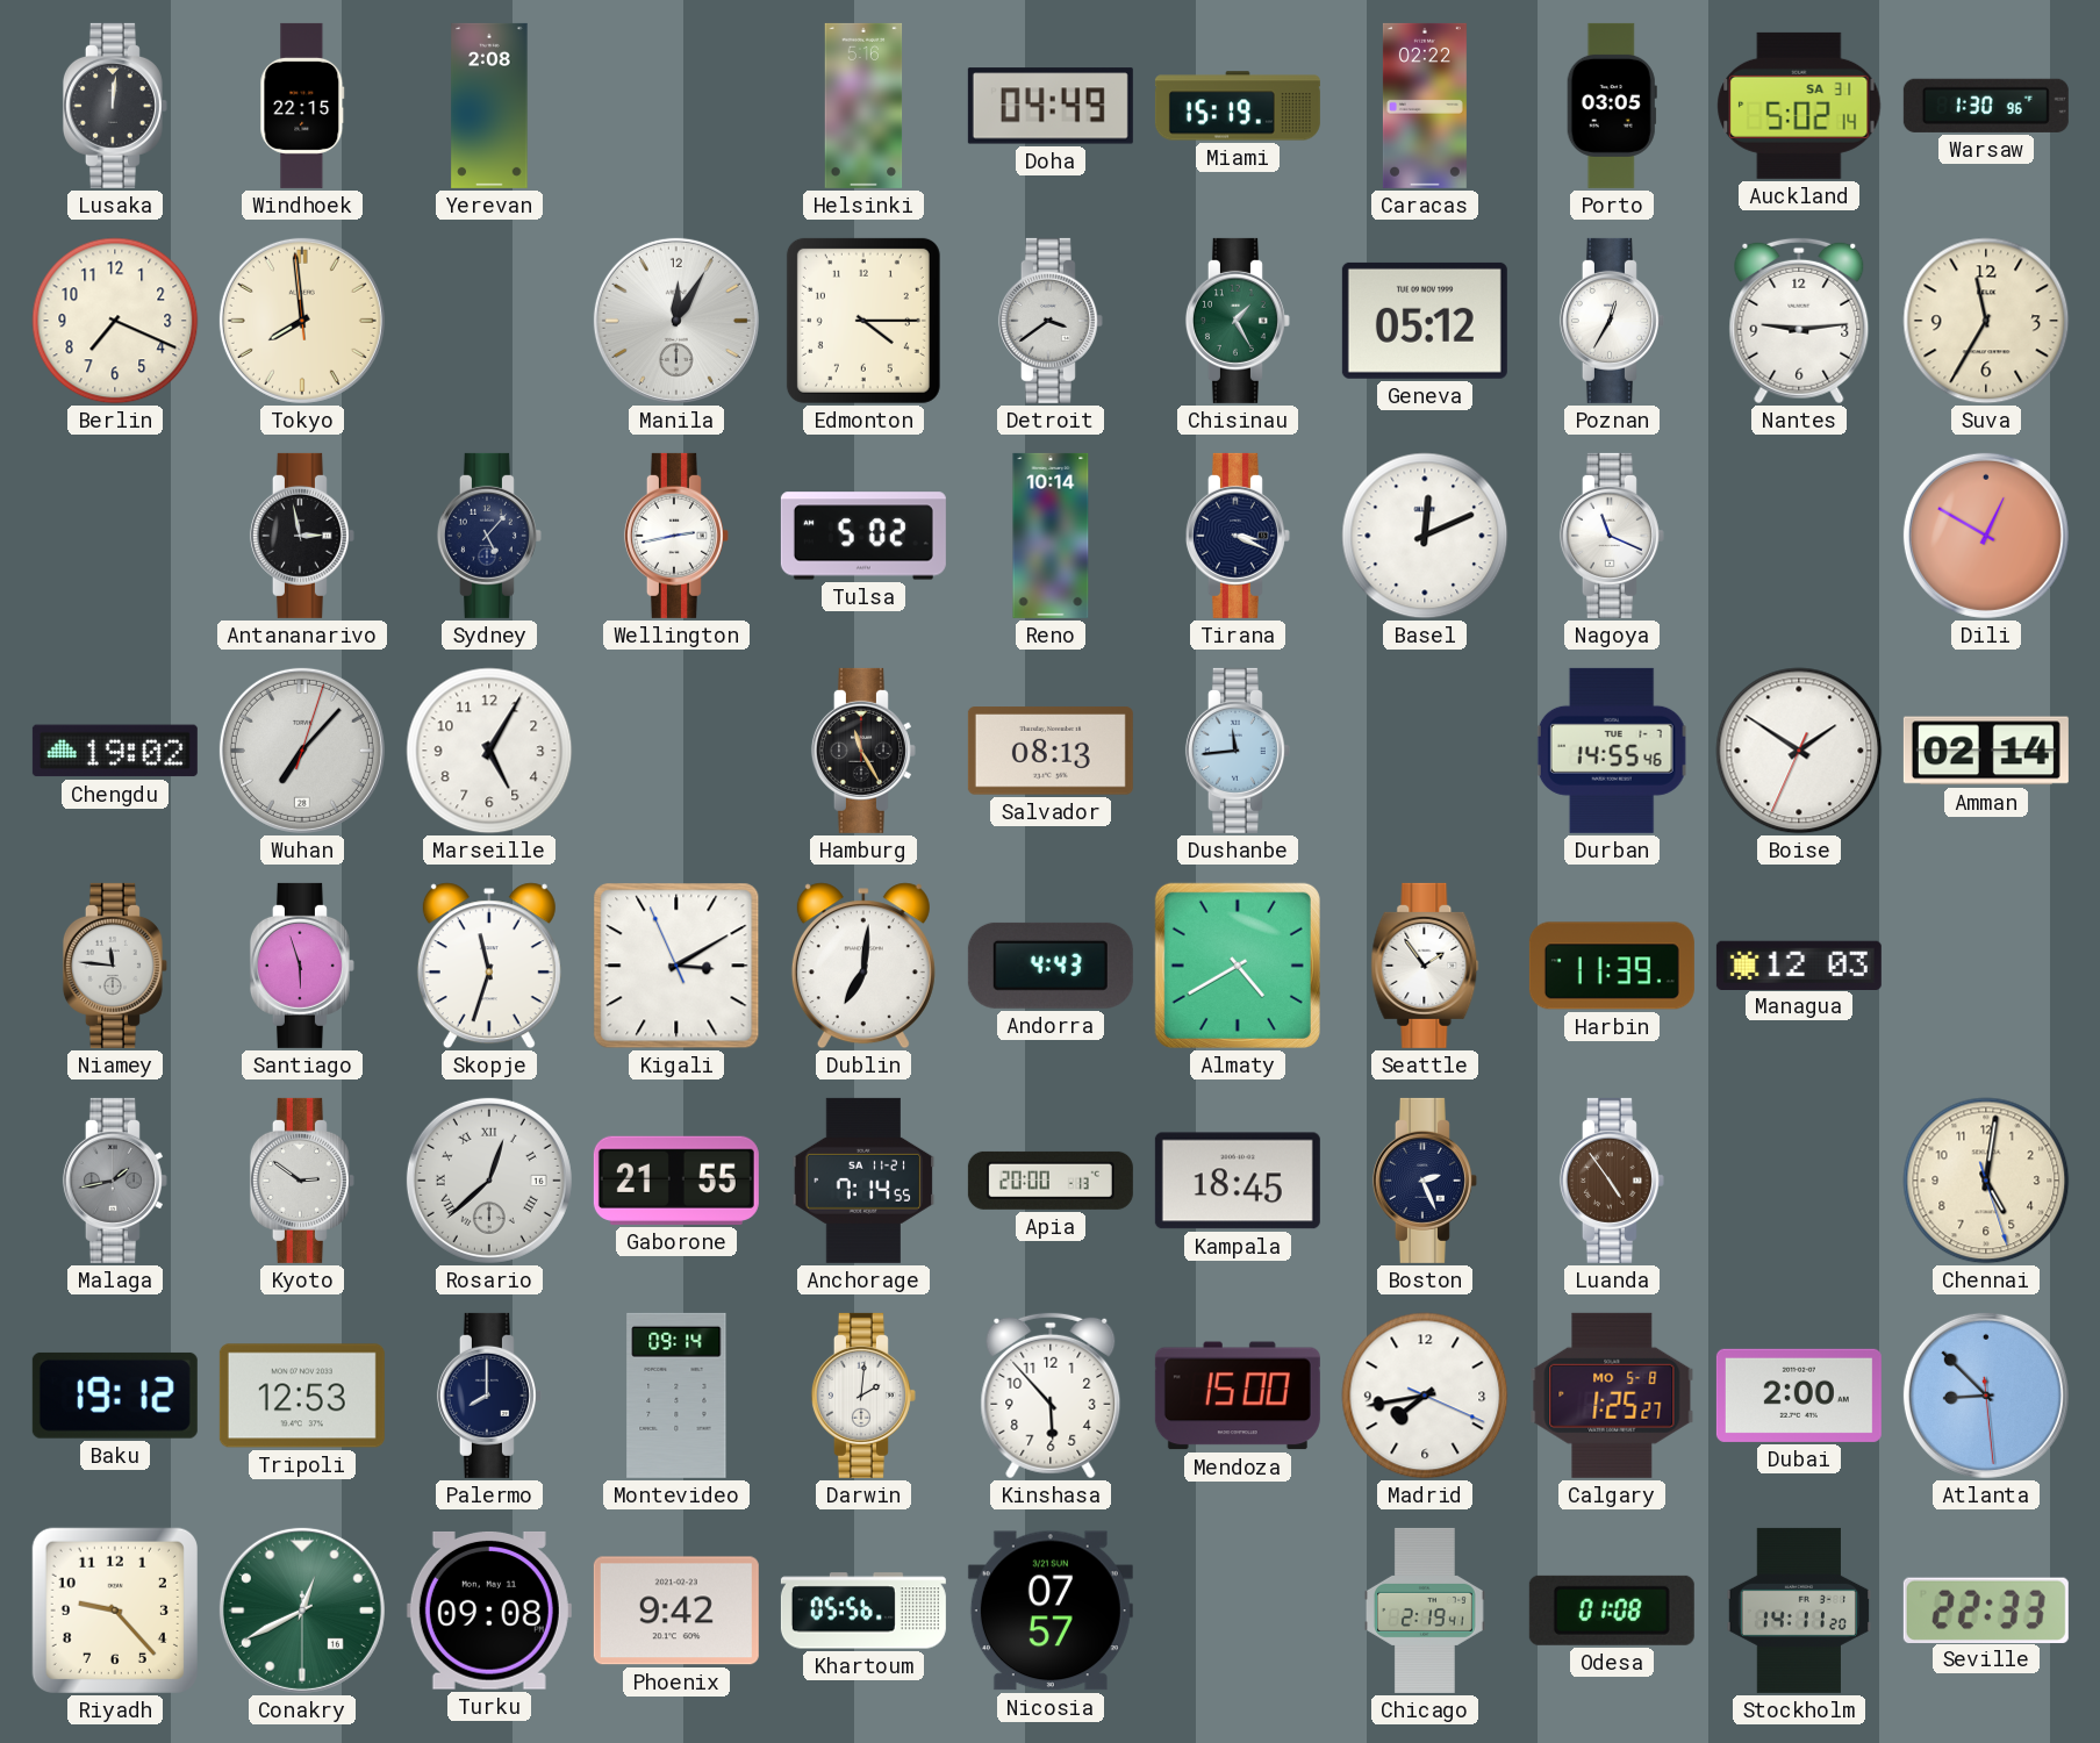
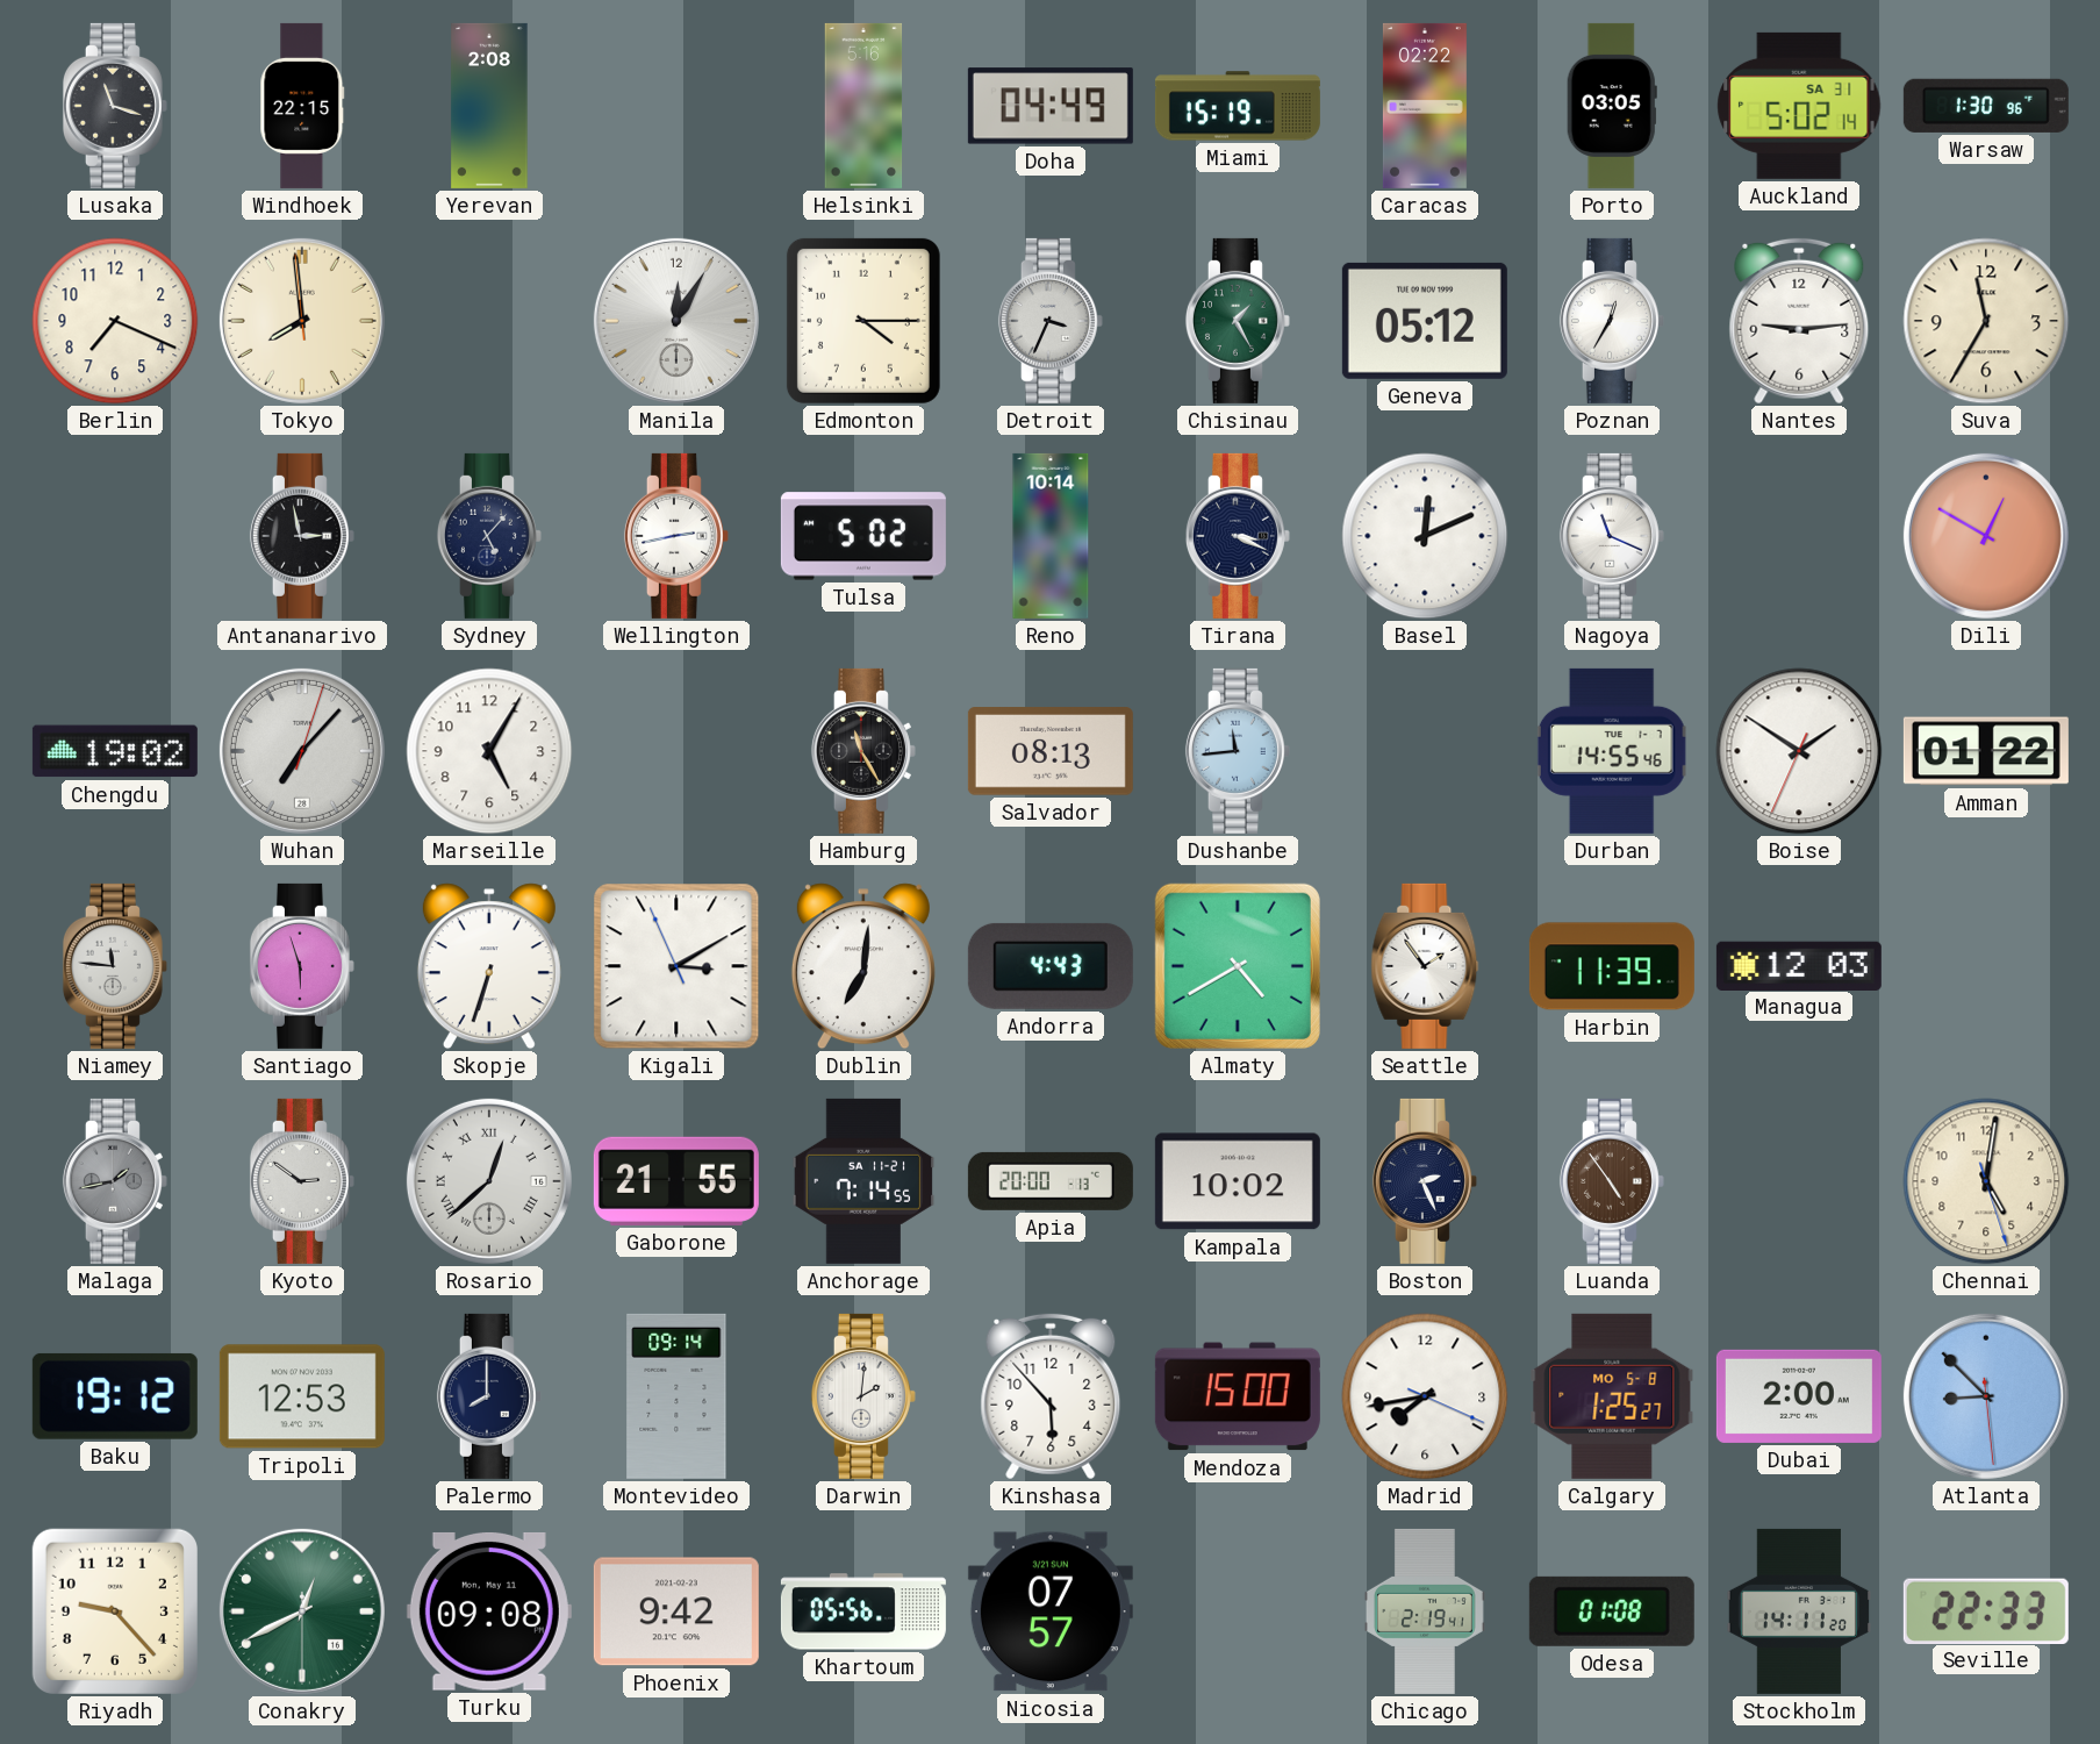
Lusaka: 12:01 -> 11:18 (115, 106)
Detroit: 3:39 -> 3:34 (1051, 321)
Amman: 02:14 -> 01:22 (1986, 751)
Skopje: 11:33 -> 6:33 (489, 966)
Kampala: 18:45 -> 10:02 (1238, 1181)
